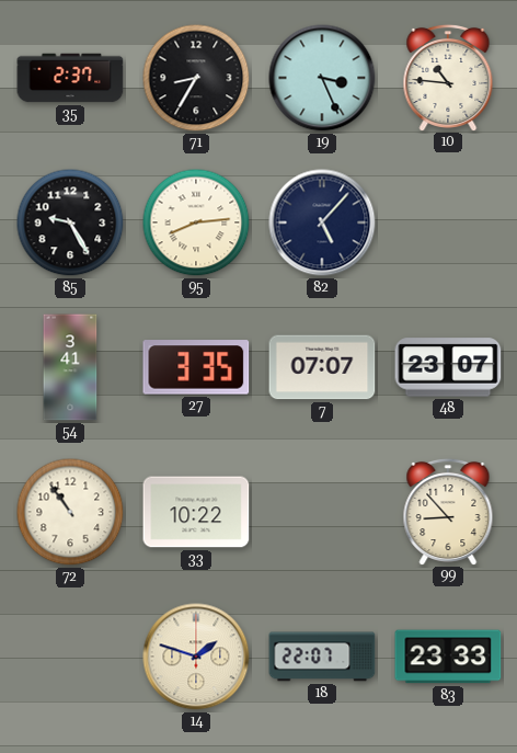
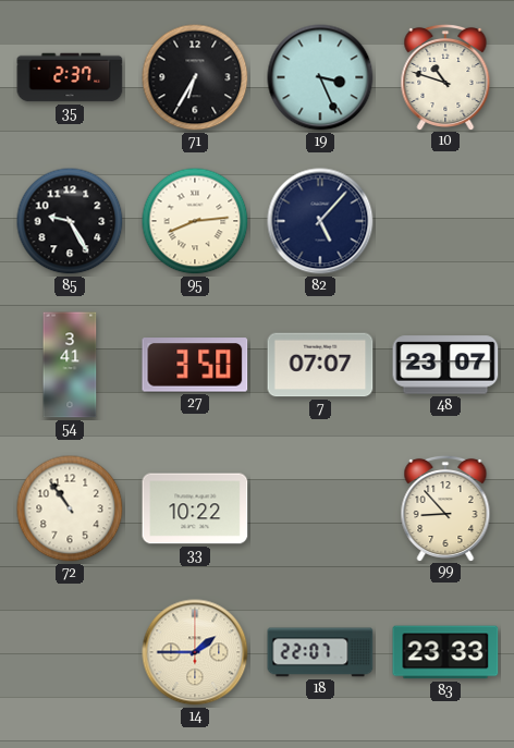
71: 8:35 -> 6:35 (195, 77)
10: 10:46 -> 10:48 (445, 76)
27: 3:35 -> 3:50 (195, 365)
14: 1:48 -> 1:45 (195, 652)
